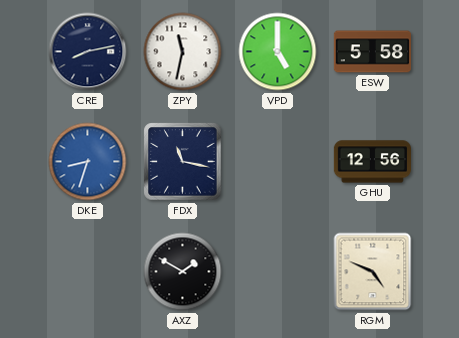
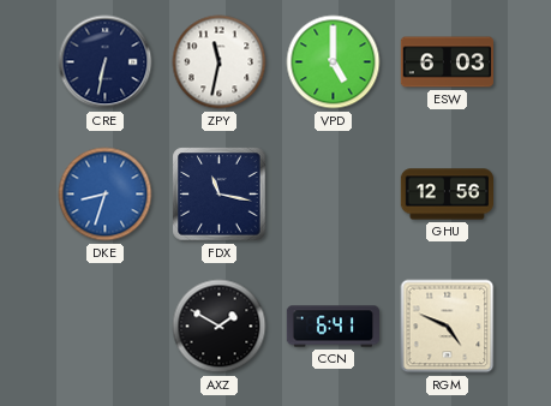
CRE: 8:13 -> 6:32 (106, 62)
ESW: 5:58 -> 6:03 (447, 62)
CCN: none -> 6:41 (333, 327)
